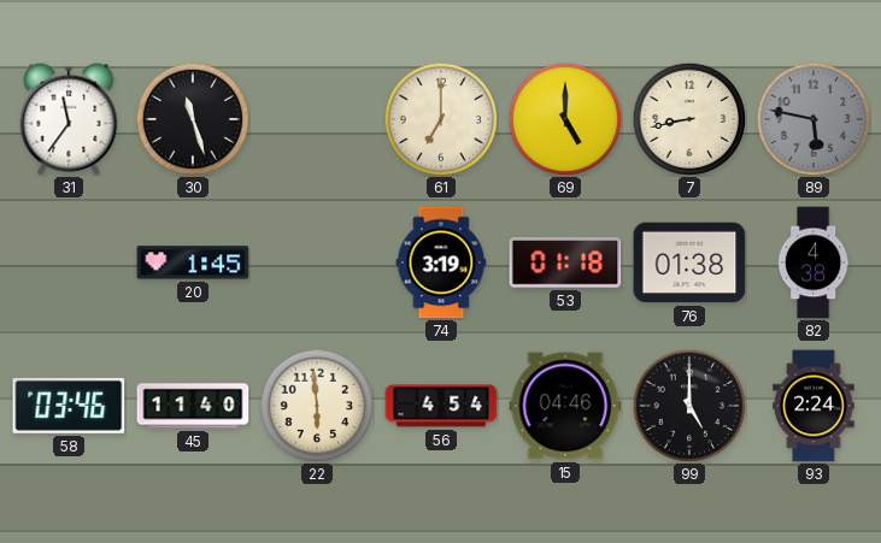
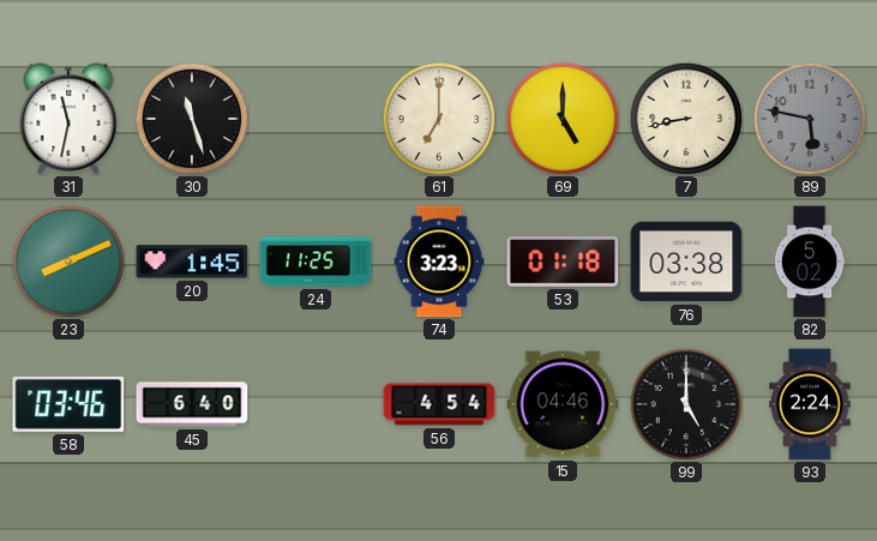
31: 11:36 -> 11:32 (68, 119)
23: none -> 8:11 (68, 262)
24: none -> 11:25 (316, 262)
74: 3:19 -> 3:23 (439, 262)
76: 01:38 -> 03:38 (686, 262)
82: 4:38 -> 5:02 (810, 262)
45: 11:40 -> 6:40 (192, 404)
22: 5:59 -> none (317, 406)
